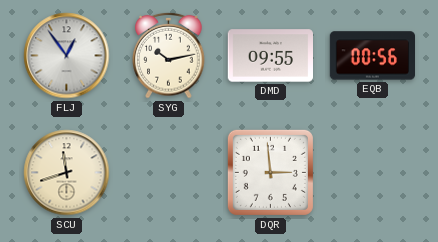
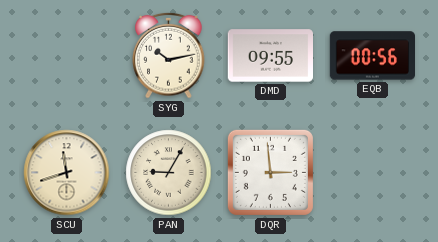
FLJ: 12:54 -> none (67, 56)
PAN: none -> 9:05 (169, 173)
